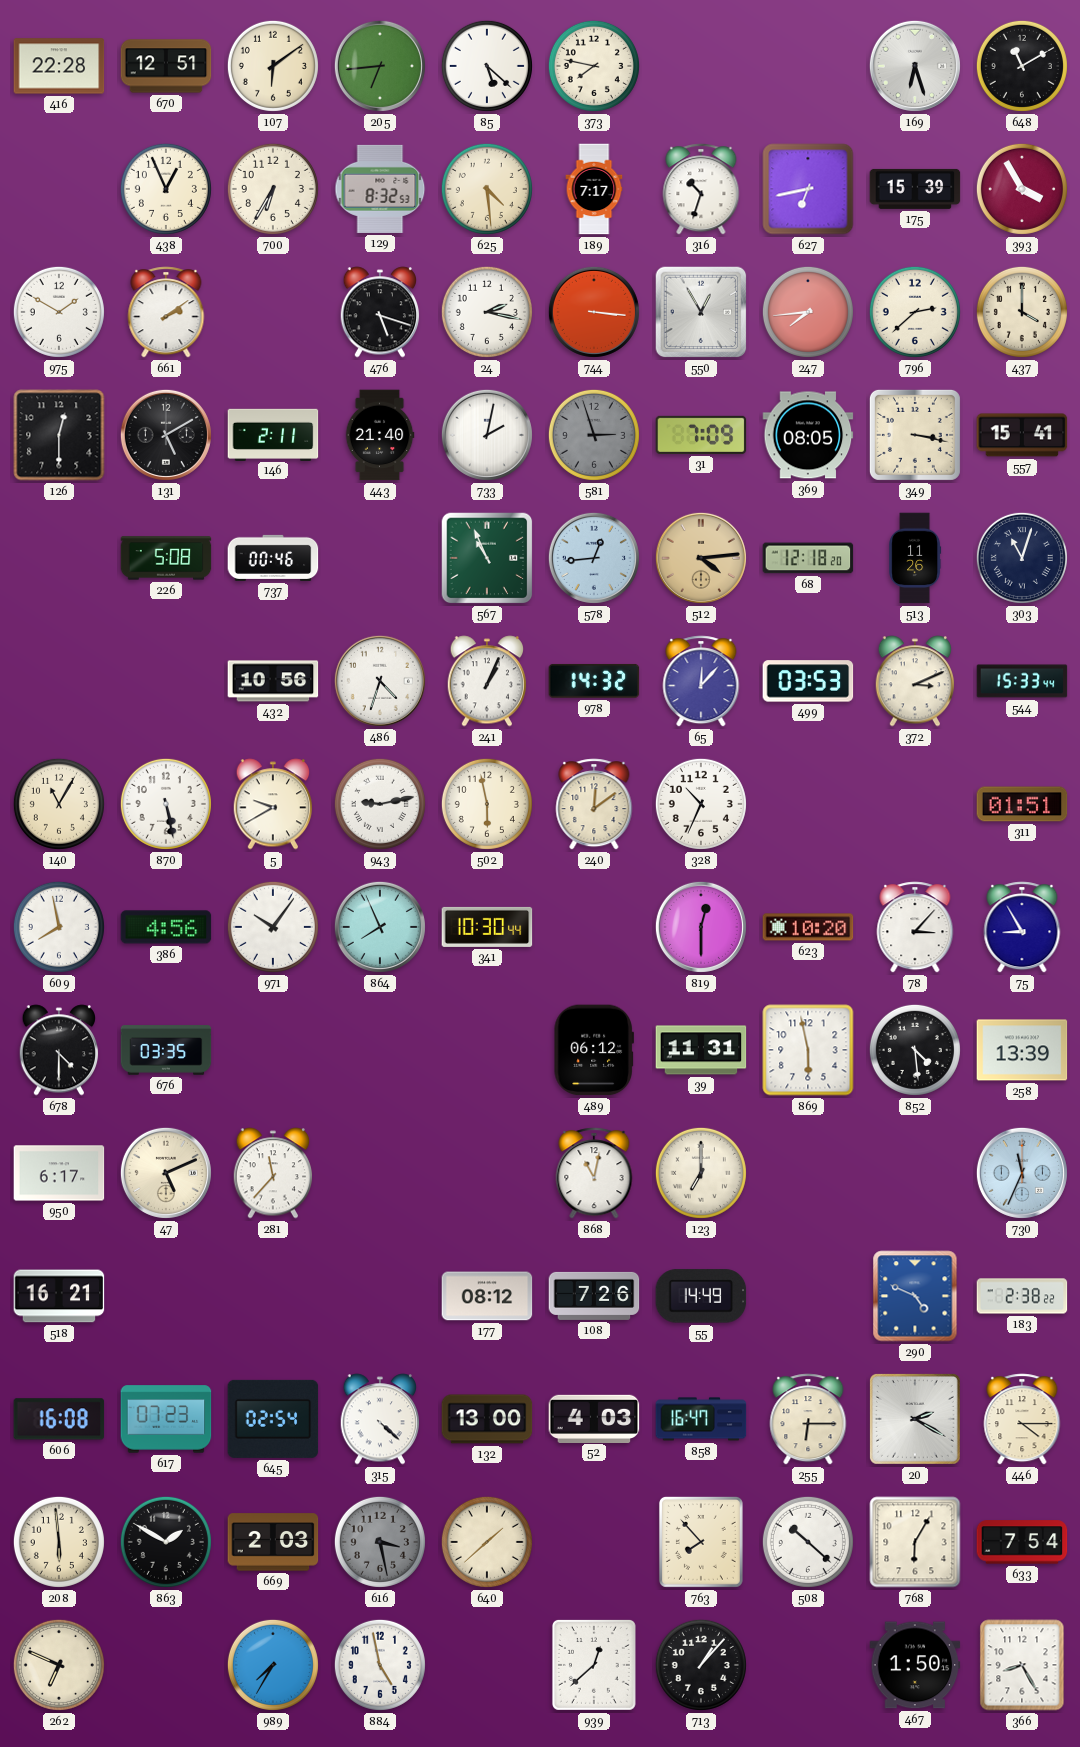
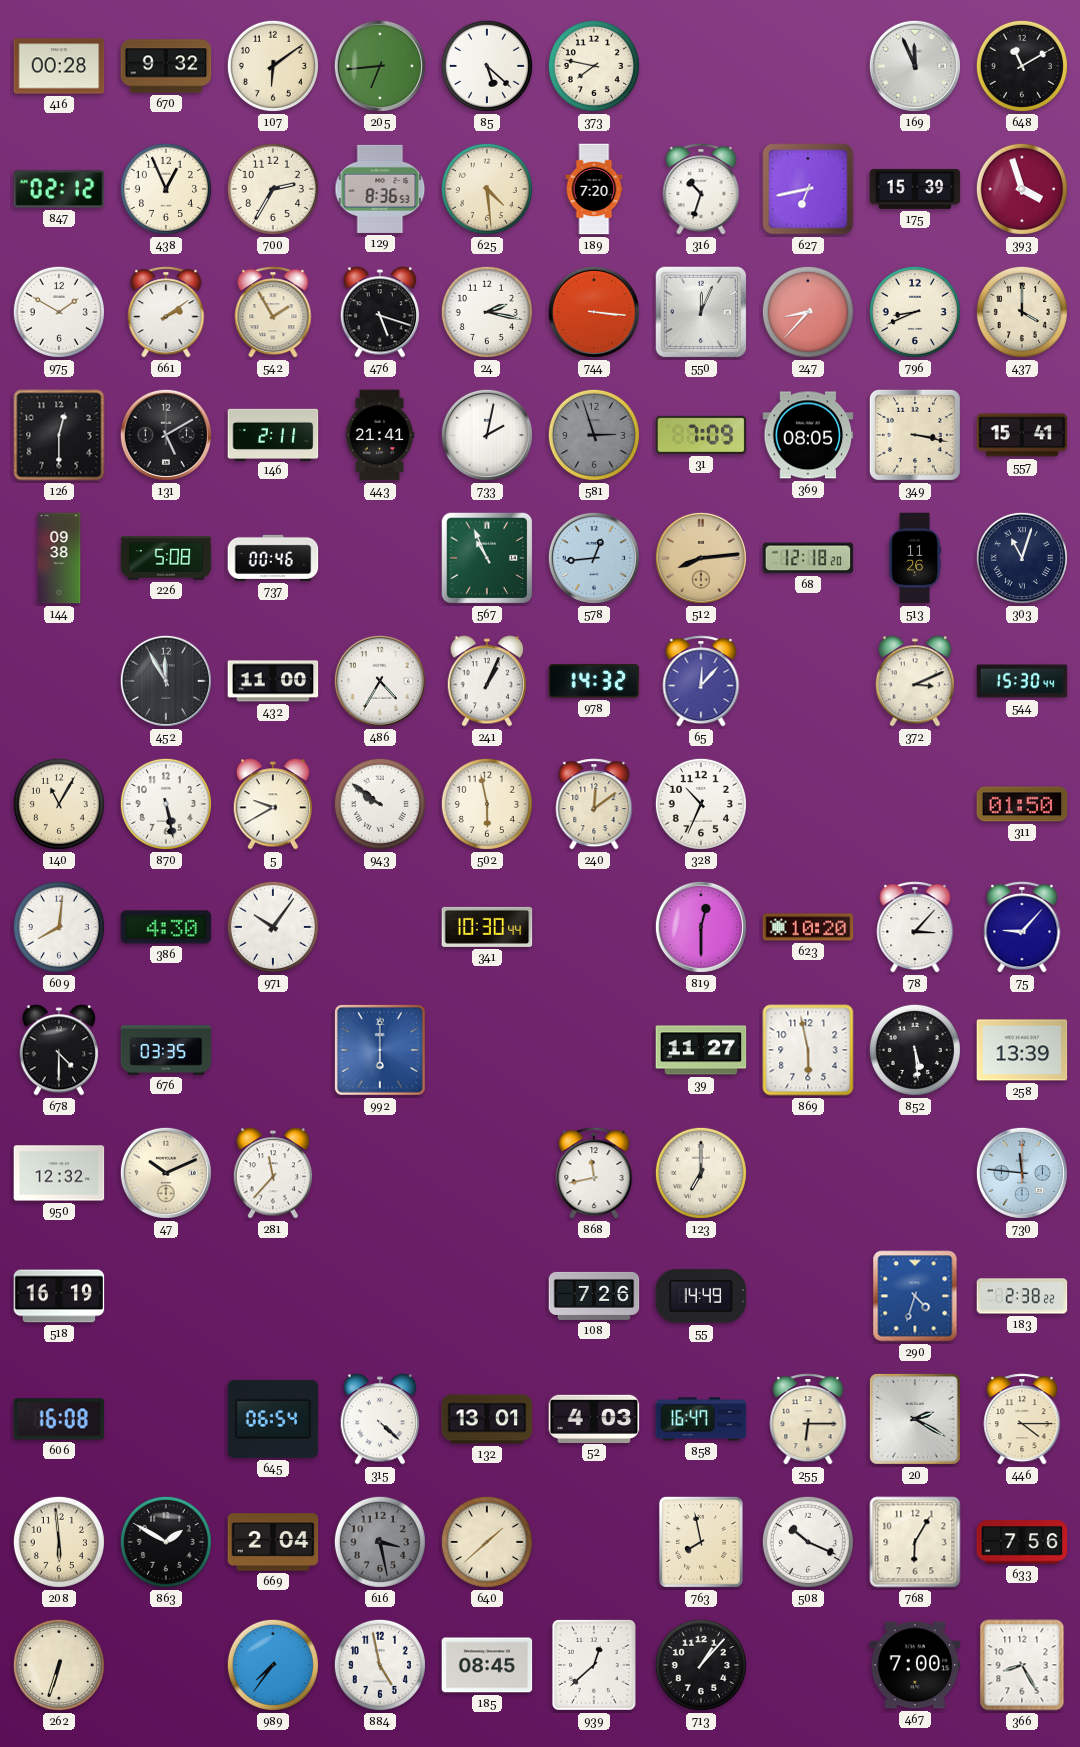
416: 22:28 -> 00:28 (59, 66)
670: 12:51 -> 9:32 (166, 66)
169: 6:27 -> 11:56 (915, 66)
847: none -> 02:12 (59, 189)
700: 6:35 -> 2:35 (273, 189)
129: 8:32 -> 8:36 (380, 189)
189: 7:17 -> 7:20 (594, 189)
393: 3:55 -> 3:57 (1022, 189)
542: none -> 1:55 (273, 312)
550: 12:55 -> 12:04 (701, 312)
247: 7:44 -> 8:37 (808, 312)
796: 2:38 -> 8:41 (915, 312)
443: 21:40 -> 21:41 (380, 435)
144: none -> 09:38 (59, 558)
512: 4:14 -> 8:14 (701, 558)
452: none -> 11:55 (166, 681)
432: 10:56 -> 11:00 (273, 681)
486: 4:33 -> 4:35 (380, 681)
499: 03:53 -> none (808, 681)
544: 15:33 -> 15:30 (1022, 681)
943: 9:13 -> 9:51 (380, 804)
311: 01:51 -> 01:50 (1022, 804)
609: 7:58 -> 8:01 (59, 927)
386: 4:56 -> 4:30 (166, 927)
864: 7:56 -> none (380, 927)
75: 8:55 -> 9:07 (1022, 927)
992: none -> 6:00 (380, 1050)
489: 06:12 -> none (593, 1050)
39: 11:31 -> 11:27 (701, 1050)
852: 4:29 -> 5:29 (915, 1050)
950: 6:17 -> 12:32 (59, 1173)
47: 5:11 -> 10:11 (166, 1173)
868: 11:02 -> 11:43 (594, 1173)
730: 11:34 -> 11:46 (1022, 1173)
518: 16:21 -> 16:19 (59, 1296)
177: 08:12 -> none (487, 1296)
290: 4:49 -> 4:33 (915, 1296)
617: 07:23 -> none (166, 1419)
645: 02:54 -> 06:54 (273, 1419)
132: 13:00 -> 13:01 (487, 1419)
669: 2:03 -> 2:04 (273, 1542)
763: 7:53 -> 7:58 (701, 1542)
508: 10:22 -> 10:19 (808, 1542)
633: 7:54 -> 7:56 (1022, 1542)
262: 6:49 -> 6:33 (59, 1665)
989: 7:35 -> 7:36 (273, 1665)
185: none -> 08:45 (487, 1665)
467: 1:50 -> 7:00 (915, 1665)
